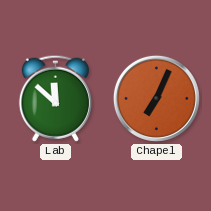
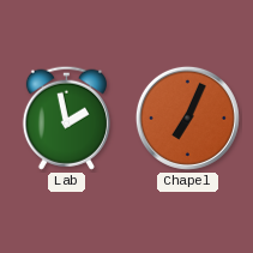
Lab: 11:52 -> 1:58 (66, 118)
